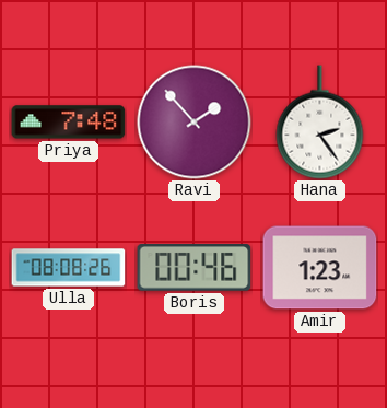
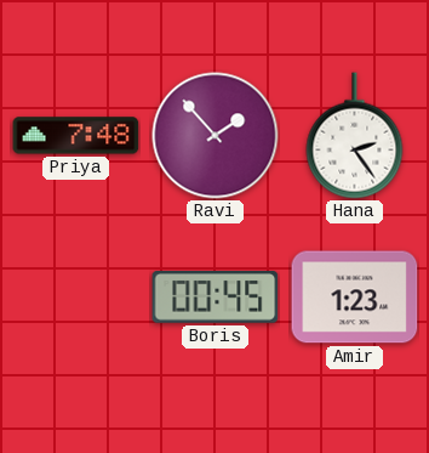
Ulla: 08:08 -> none (69, 268)
Boris: 00:46 -> 00:45 (216, 298)
